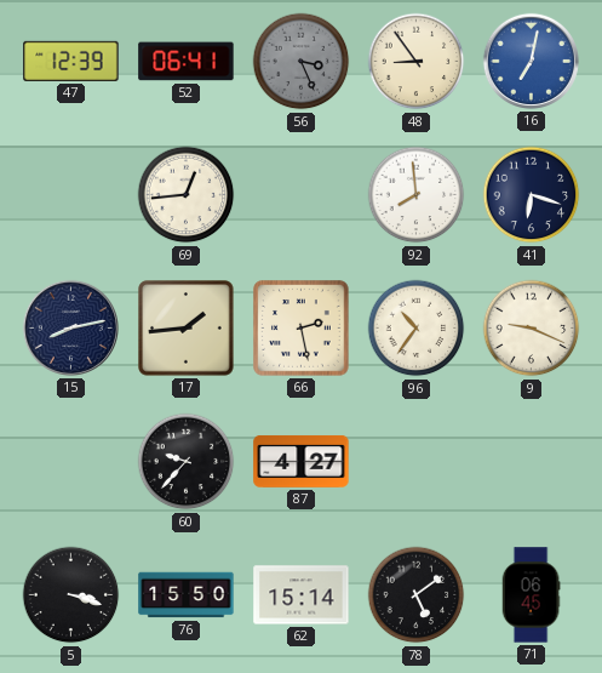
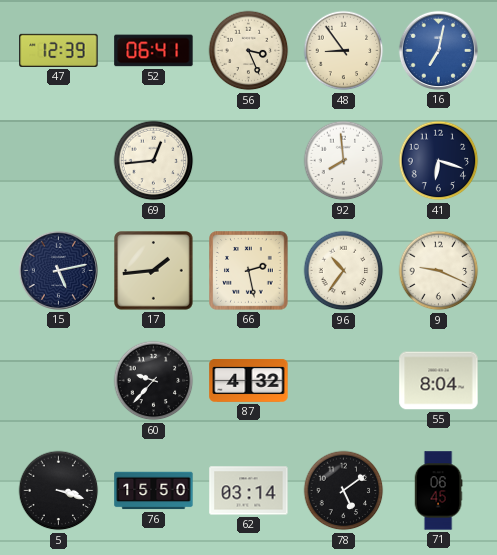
56 dial: grey -> cream (249, 51)
15: 8:13 -> 5:13 (58, 270)
87: 4:27 -> 4:32 (249, 381)
55: none -> 8:04 (439, 381)
62: 15:14 -> 03:14 (249, 491)
